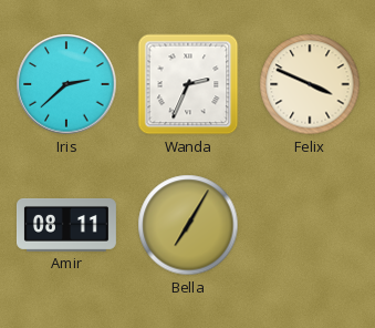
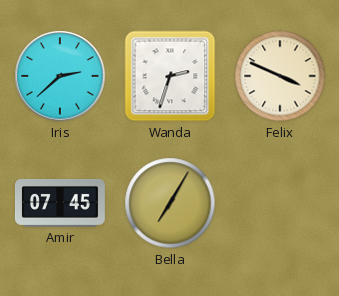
Wanda: 2:34 -> 2:33 (170, 76)
Amir: 08:11 -> 07:45 (60, 203)
